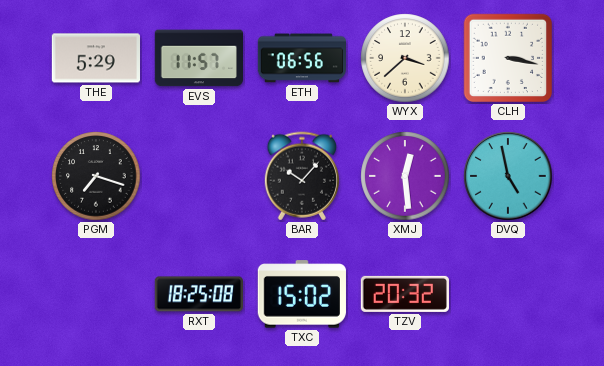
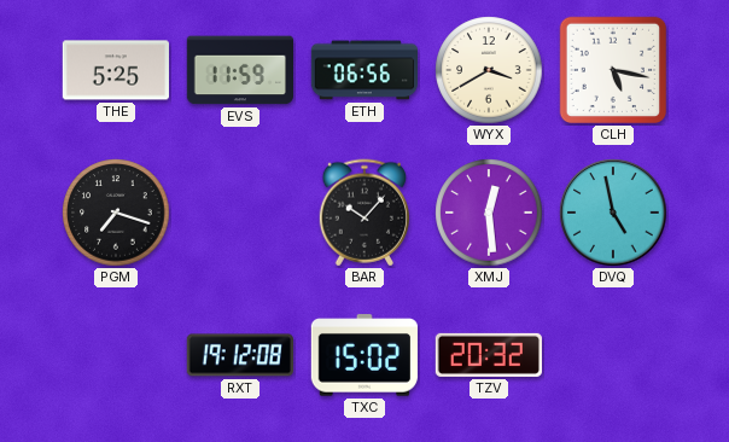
THE: 5:29 -> 5:25 (115, 70)
EVS: 11:57 -> 11:59 (239, 70)
WYX: 3:38 -> 3:40 (489, 70)
CLH: 3:17 -> 5:17 (613, 70)
RXT: 18:25 -> 19:12 (240, 355)
